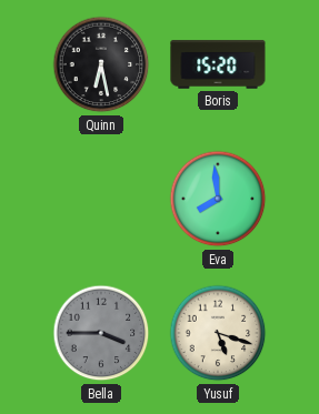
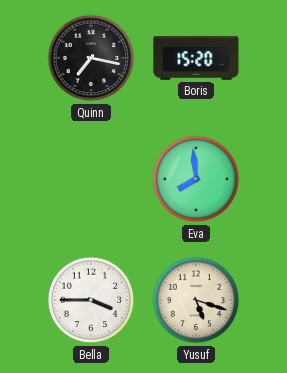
Quinn: 6:28 -> 7:17 (91, 58)
Bella dial: grey -> white (91, 300)
